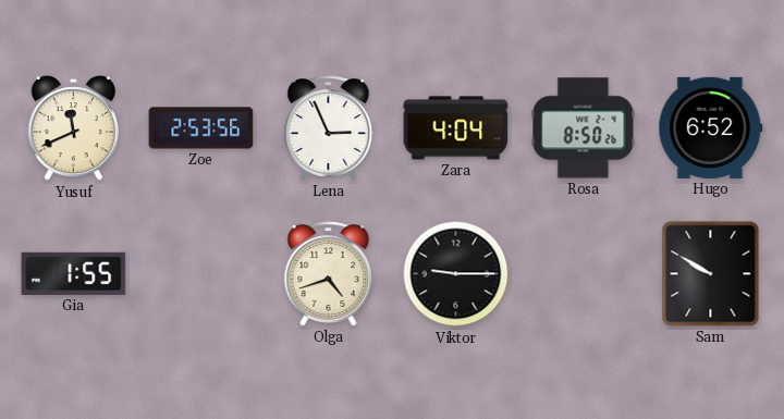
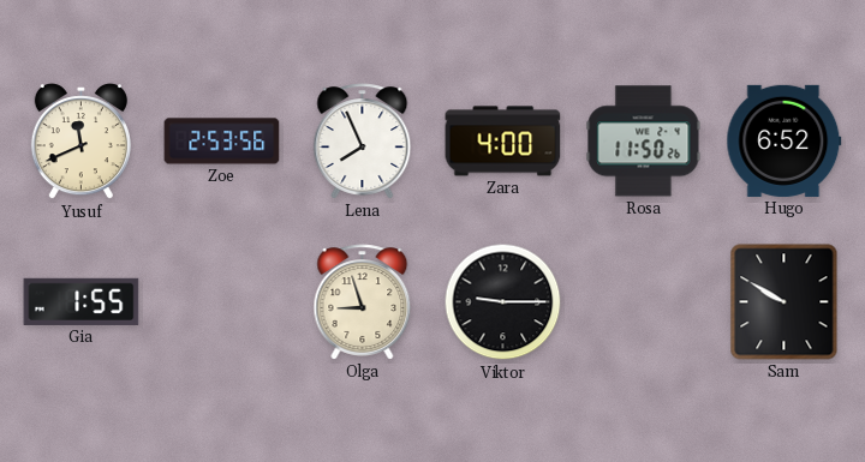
Lena: 2:56 -> 7:56 (363, 142)
Zara: 4:04 -> 4:00 (503, 142)
Rosa: 8:50 -> 11:50 (644, 142)
Olga: 4:42 -> 8:57 (363, 302)
